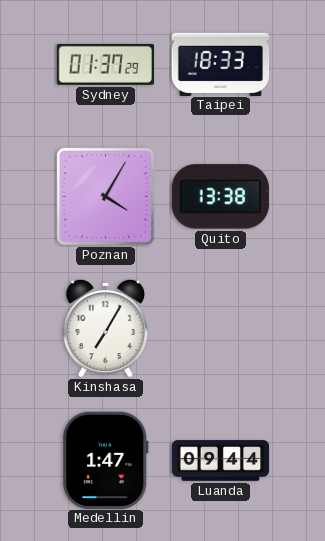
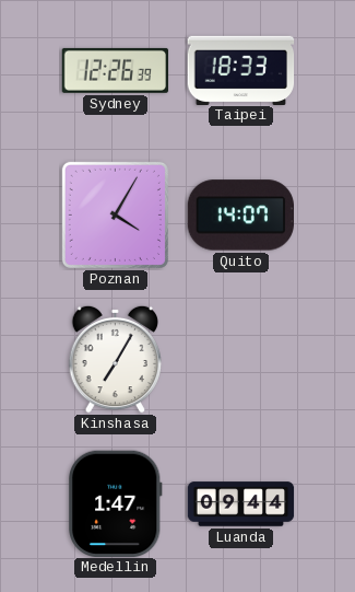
Sydney: 01:37 -> 12:26 (116, 70)
Quito: 13:38 -> 14:07 (240, 216)
